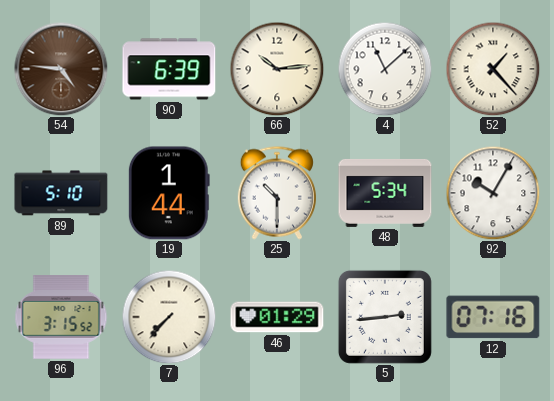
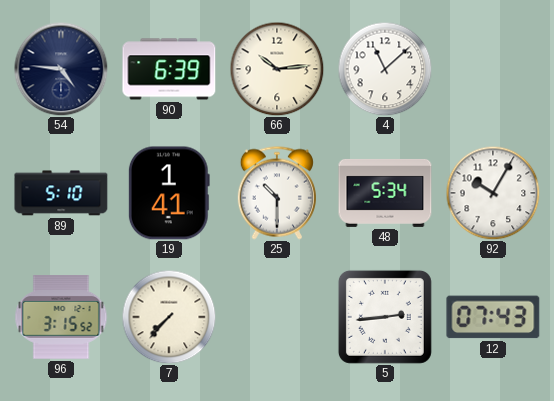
54 dial: brown -> navy (61, 69)
52: 1:23 -> none (493, 69)
19: 1:44 -> 1:41 (169, 193)
46: 01:29 -> none (277, 317)
12: 07:16 -> 07:43 (493, 317)
